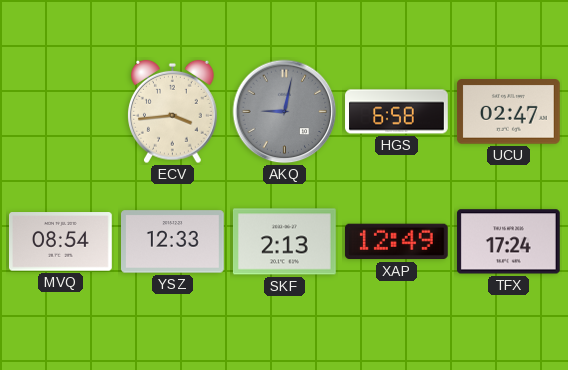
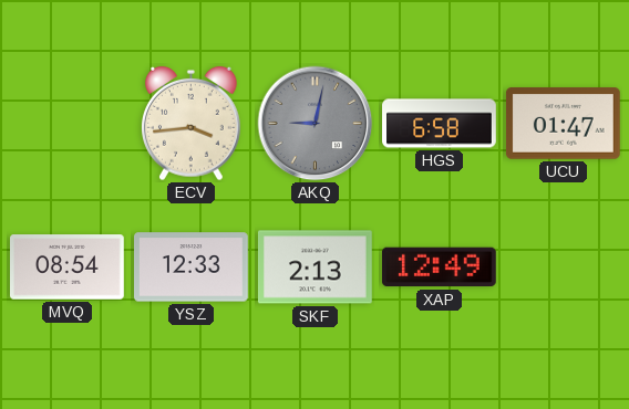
UCU: 02:47 -> 01:47 (563, 124)
TFX: 17:24 -> none (508, 242)
